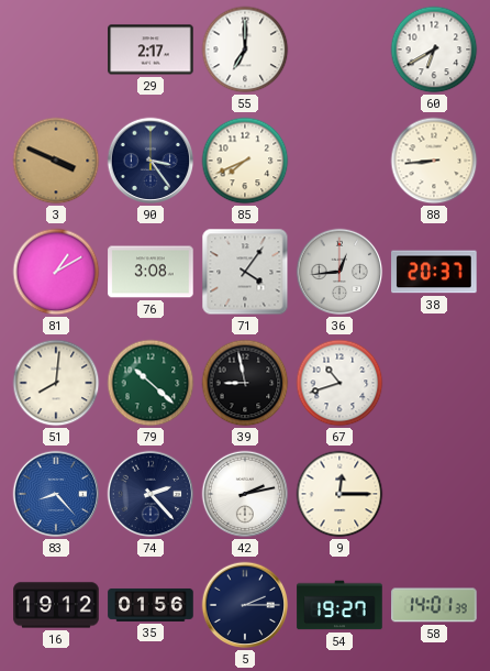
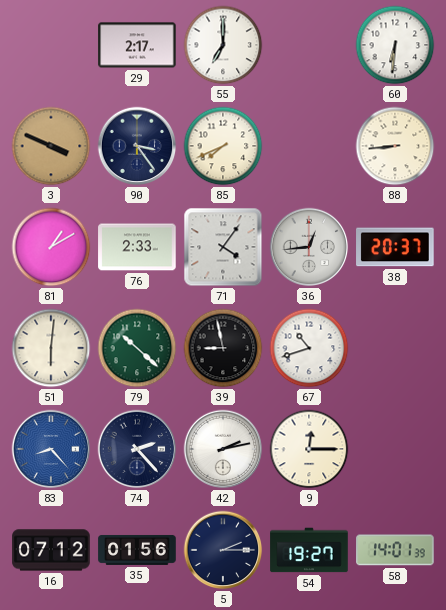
60: 6:40 -> 6:31 (395, 45)
76: 3:08 -> 2:33 (137, 247)
51: 8:01 -> 6:01 (51, 348)
16: 19:12 -> 07:12 (51, 550)
